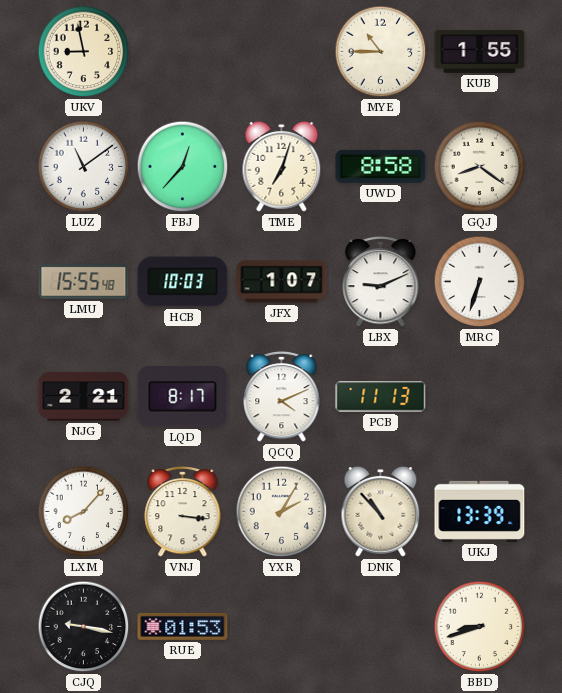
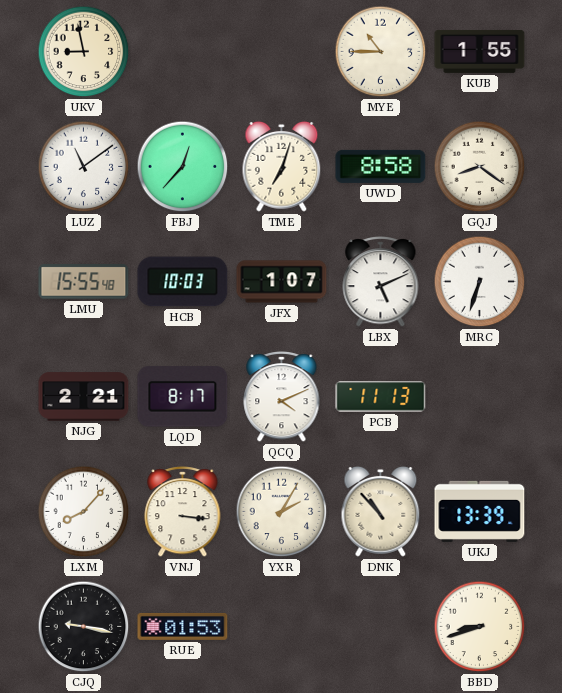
LBX: 9:11 -> 5:11 (381, 282)
